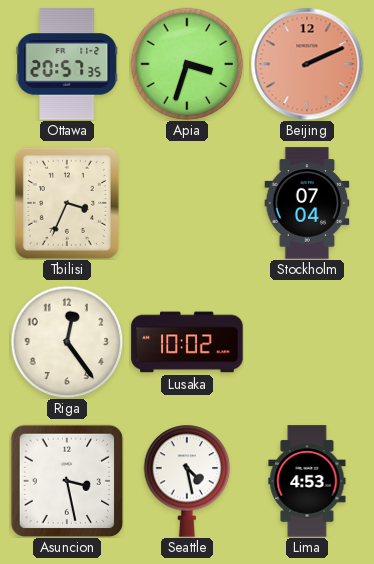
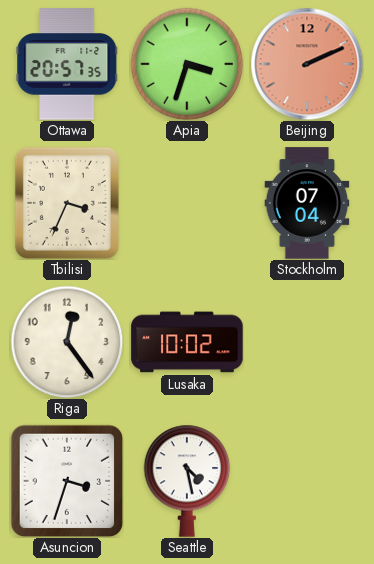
Asuncion: 3:28 -> 3:33 (67, 481)
Lima: 4:53 -> none (307, 481)
